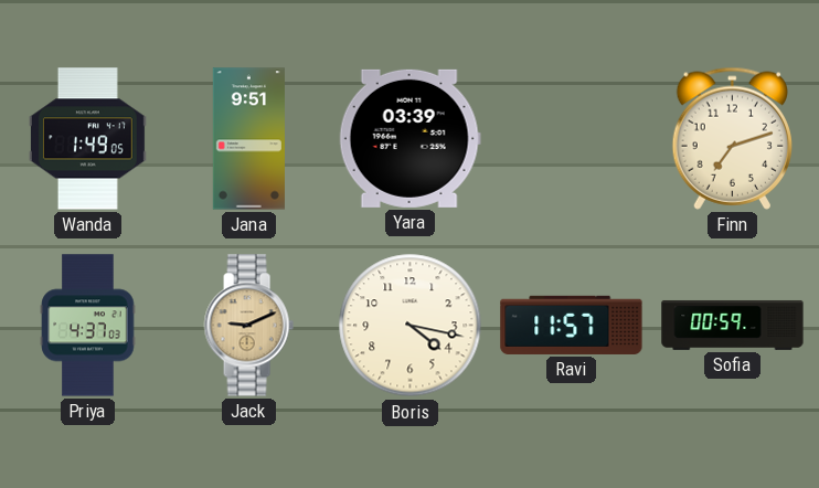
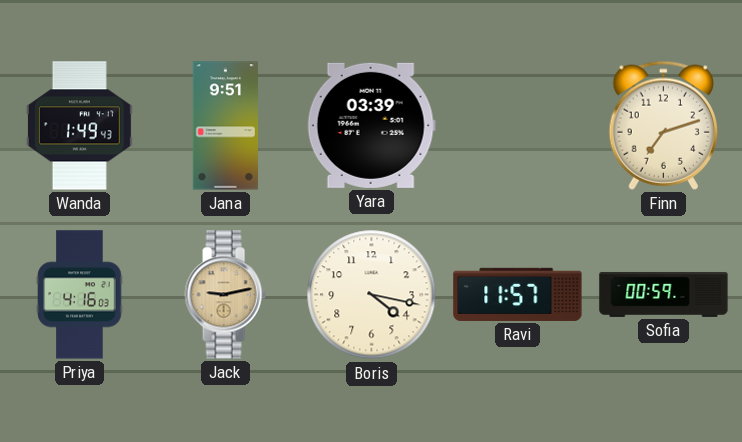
Wanda: 1:49:05 -> 1:49:43 (79, 126)
Priya: 4:37 -> 4:16 (80, 295)
Jack: 9:11 -> 9:13 (225, 295)
